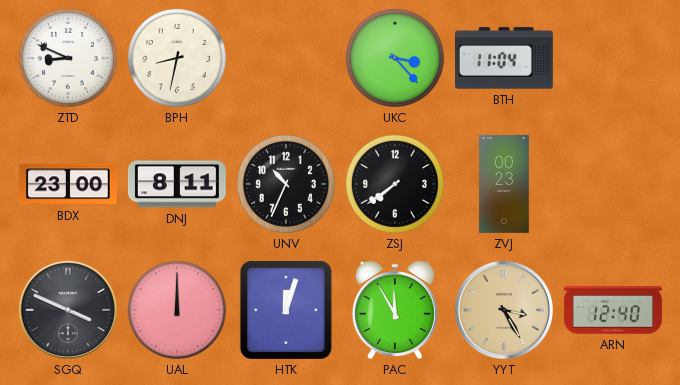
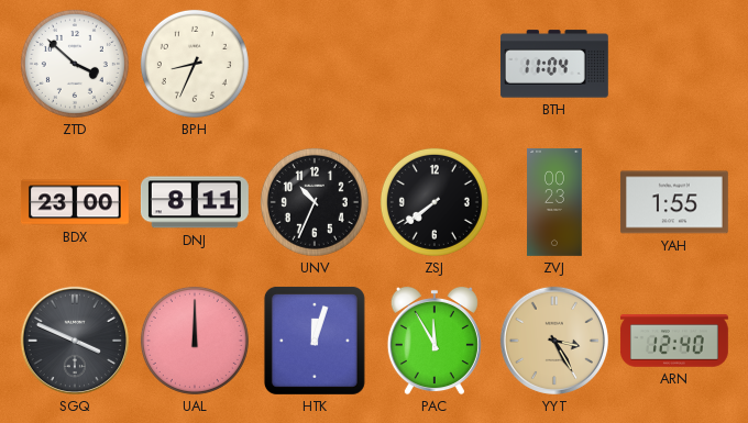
ZTD: 8:49 -> 3:52 (75, 64)
BPH: 8:32 -> 8:34 (195, 64)
UKC: 3:23 -> none (395, 58)
YAH: none -> 1:55 (674, 202)
